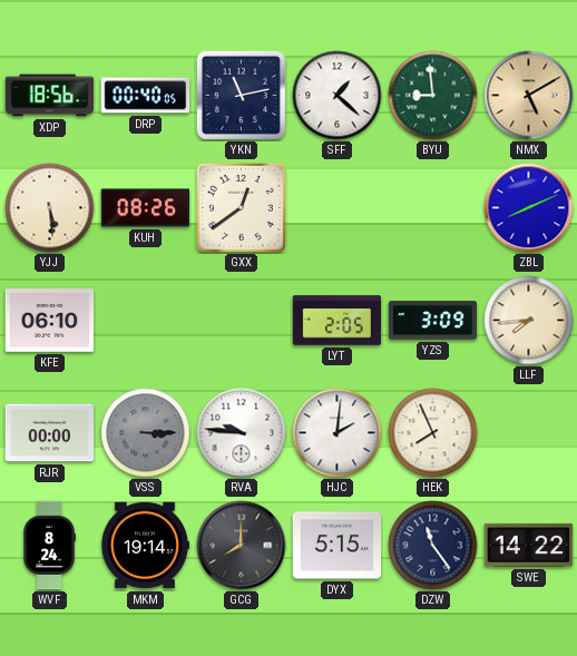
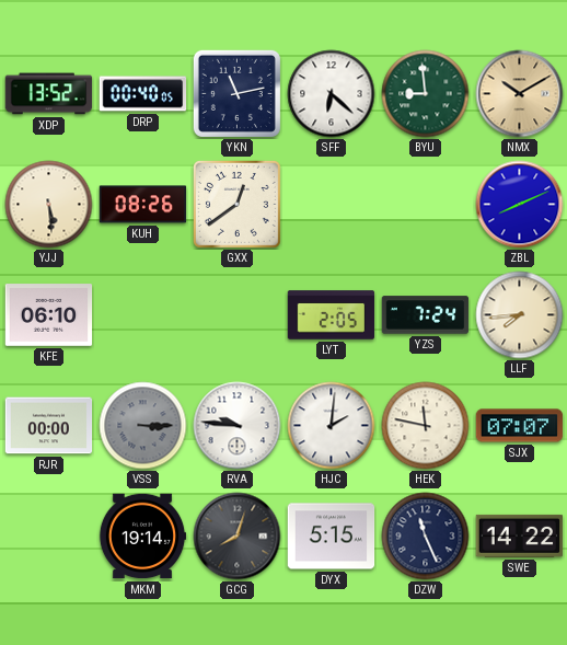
XDP: 18:56 -> 13:52 (49, 94)
SFF: 1:22 -> 6:22 (332, 94)
NMX: 5:10 -> 10:10 (520, 94)
YZS: 3:09 -> 7:24 (426, 315)
HEK: 7:56 -> 11:47 (426, 426)
SJX: none -> 07:07 (520, 426)
WVF: 8:24 -> none (49, 546)
GCG: 8:00 -> 8:03 (238, 537)
DZW: 11:24 -> 11:26 (426, 537)
